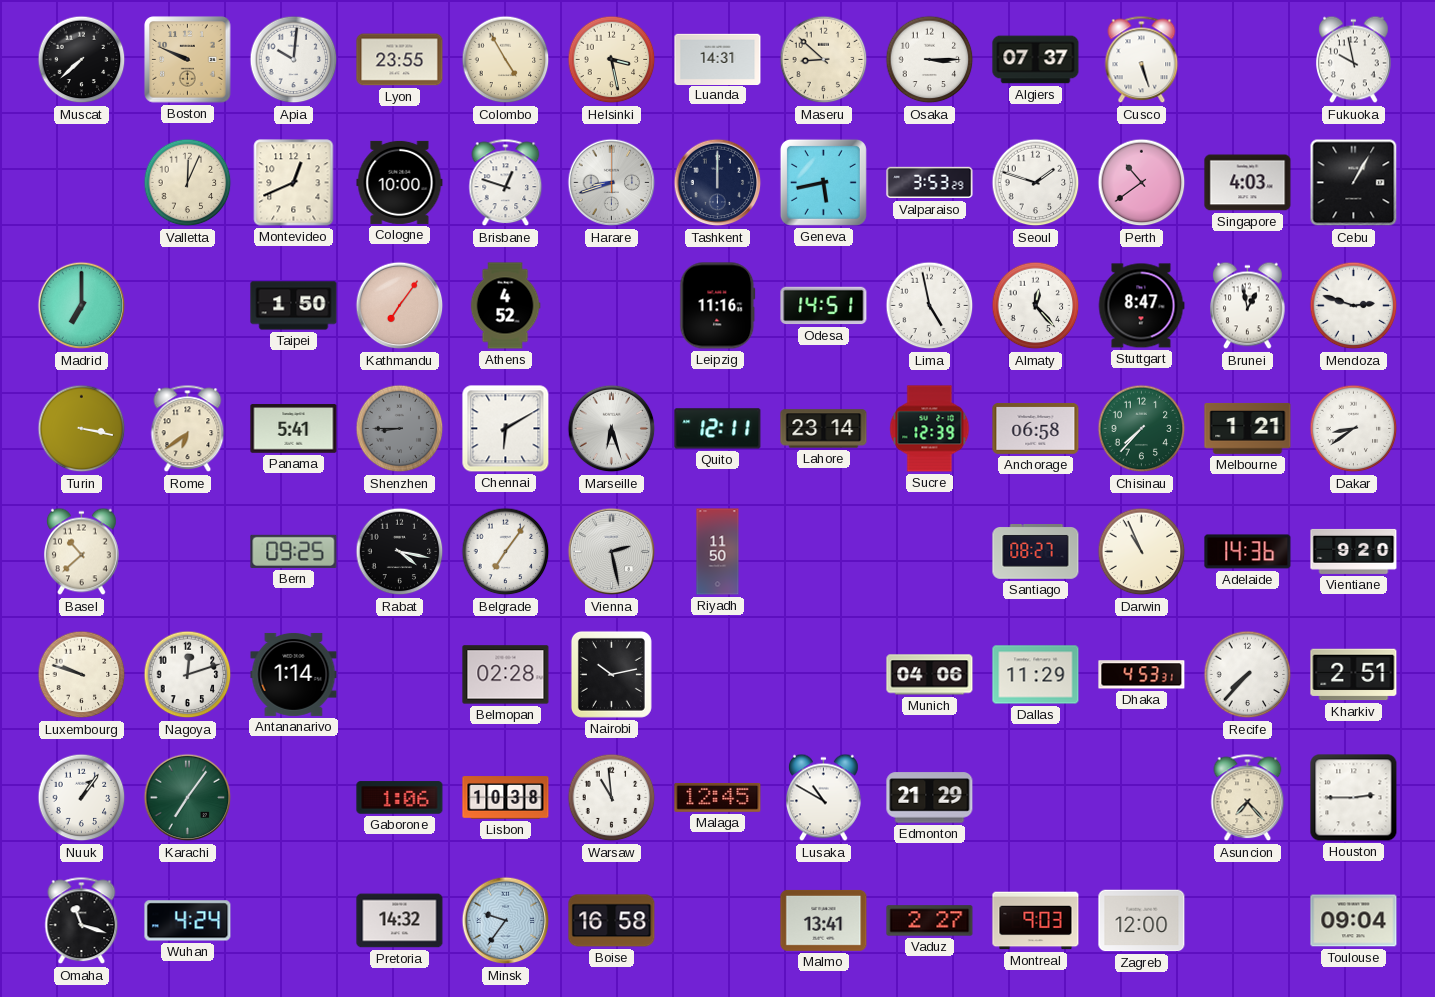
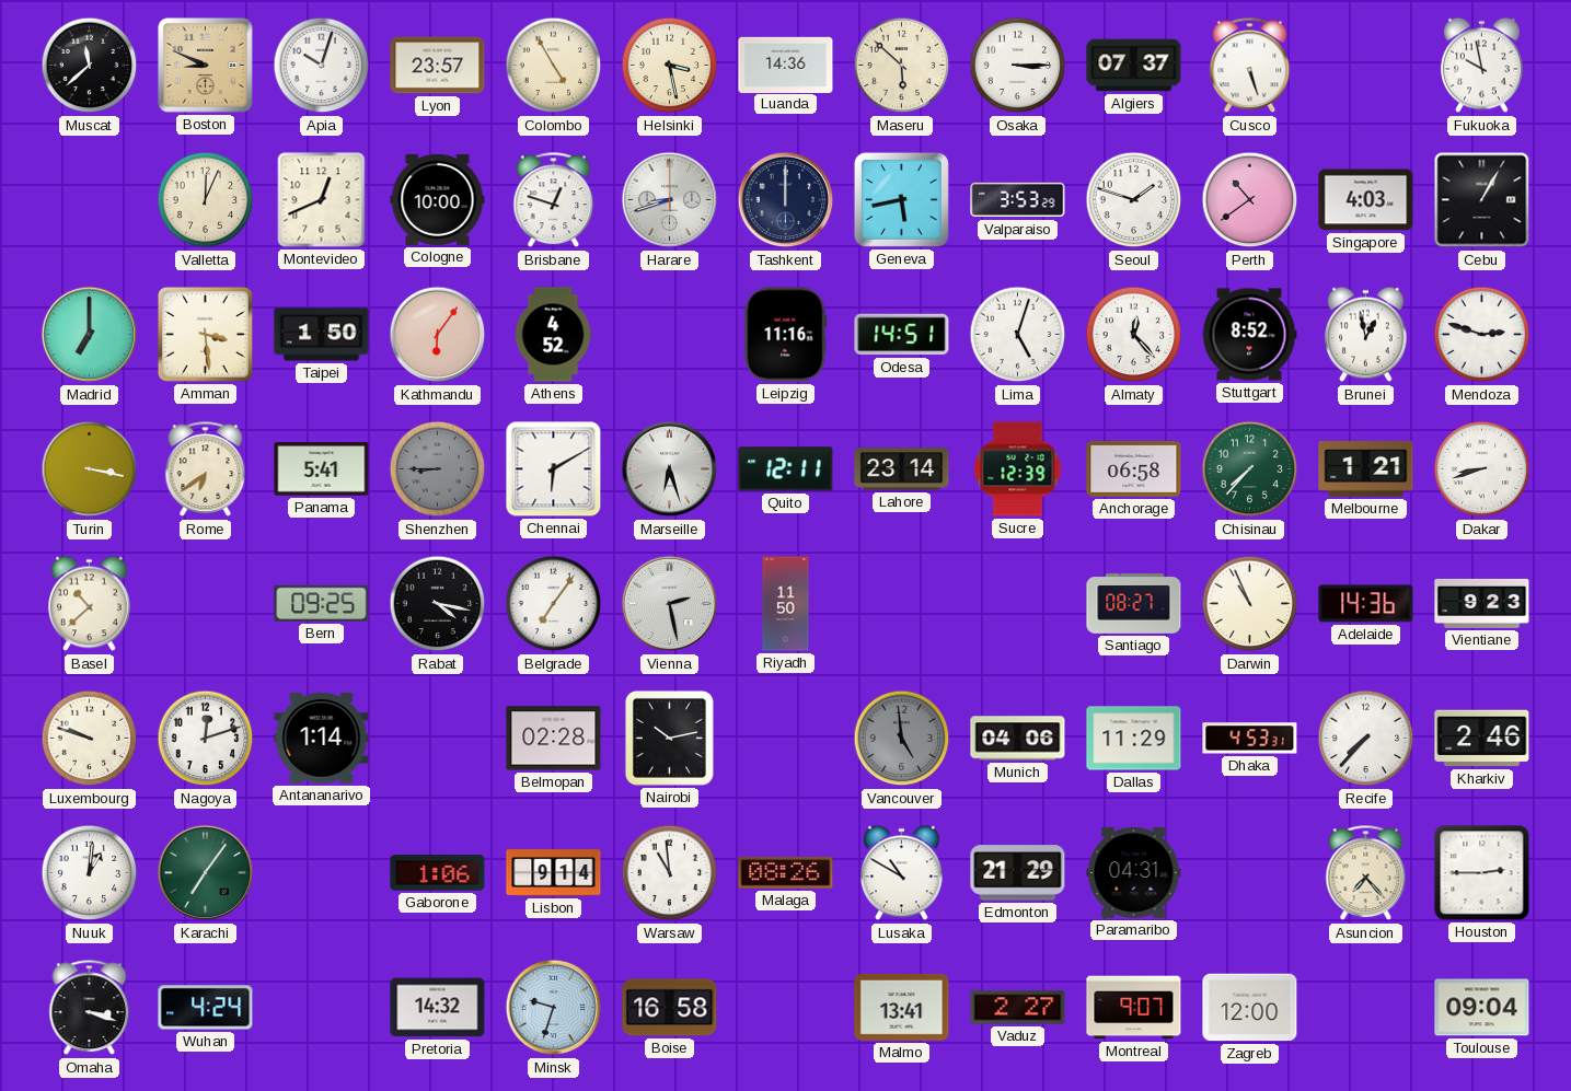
Muscat: 7:38 -> 11:38 (90, 66)
Boston: 9:49 -> 8:49 (206, 66)
Apia: 10:01 -> 10:03 (322, 66)
Lyon: 23:55 -> 23:57 (438, 66)
Luanda: 14:31 -> 14:36 (786, 65)
Maseru: 8:52 -> 5:52 (902, 66)
Amman: none -> 3:29 (206, 335)
Kathmandu: 7:06 -> 6:06 (438, 335)
Lima: 4:58 -> 5:03 (1018, 335)
Stuttgart: 8:47 -> 8:52 (1249, 335)
Dakar: 8:39 -> 8:42 (1482, 469)
Vientiane: 9:20 -> 9:23 (1482, 603)
Vancouver: none -> 4:59 (902, 739)
Kharkiv: 2:51 -> 2:46 (1482, 739)
Nuuk: 1:06 -> 1:01 (90, 873)
Lisbon: 10:38 -> 9:14 (554, 873)
Malaga: 12:45 -> 08:26 (786, 872)
Paramaribo: none -> 04:31 (1134, 873)
Omaha: 11:18 -> 3:18 (90, 1008)
Minsk: 9:36 -> 9:33 (554, 1008)
Montreal: 9:03 -> 9:07 (1134, 1008)
